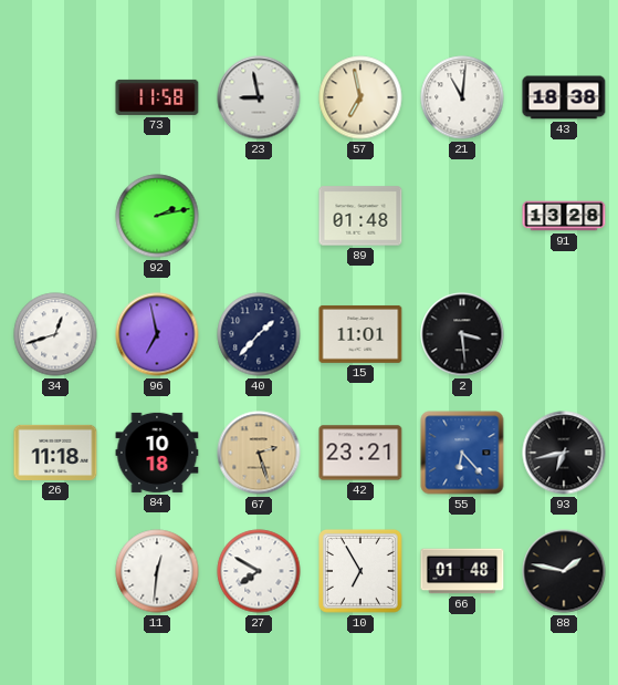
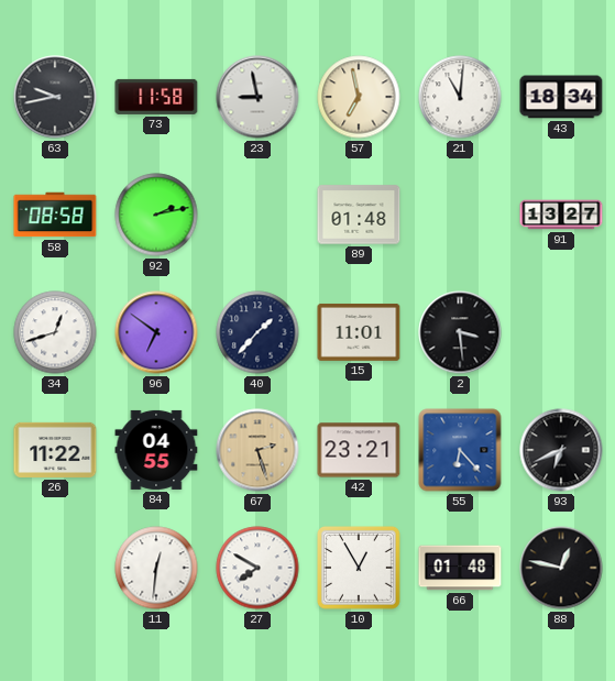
63: none -> 9:43 (55, 97)
43: 18:38 -> 18:34 (561, 97)
58: none -> 08:58 (55, 215)
91: 13:28 -> 13:27 (561, 215)
96: 6:58 -> 6:51 (156, 332)
26: 11:18 -> 11:22 (55, 450)
84: 10:18 -> 04:55 (156, 450)
93: 6:43 -> 6:41 (561, 450)
10: 6:55 -> 12:55 (360, 569)
88: 1:47 -> 12:47 (561, 568)
